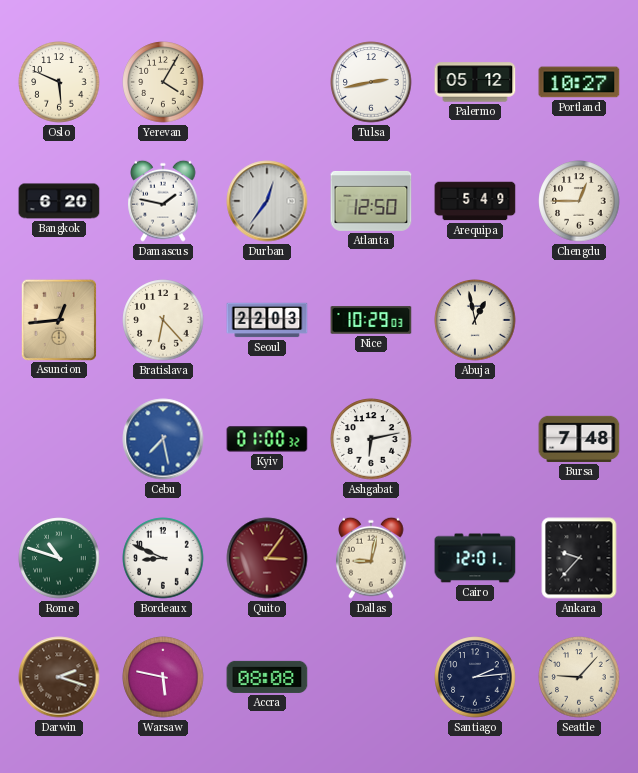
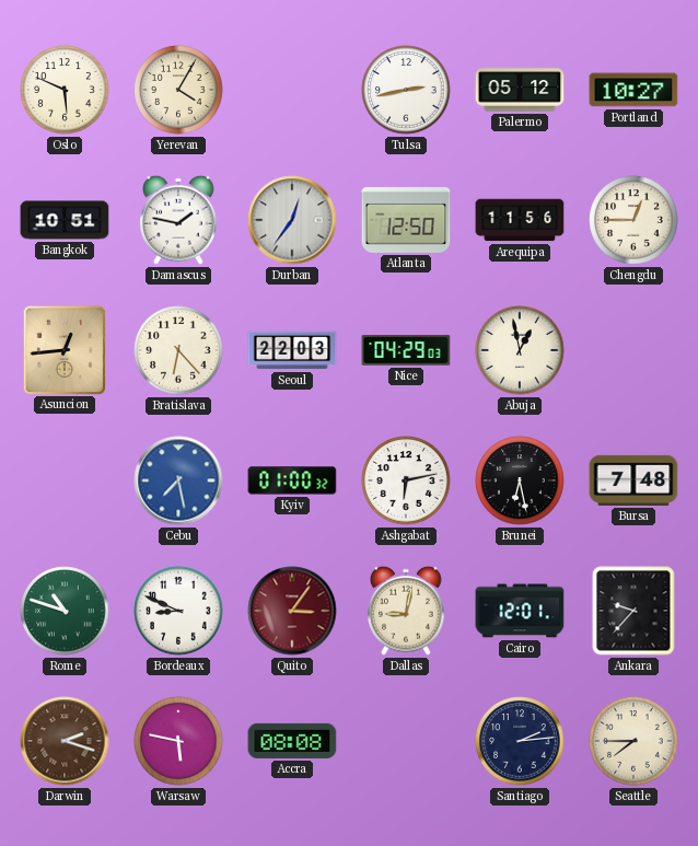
Bangkok: 6:20 -> 10:51 (65, 220)
Arequipa: 5:49 -> 11:56 (520, 220)
Nice: 10:29 -> 04:29 (406, 350)
Brunei: none -> 6:28 (520, 480)
Seattle: 9:07 -> 7:45 (633, 741)
